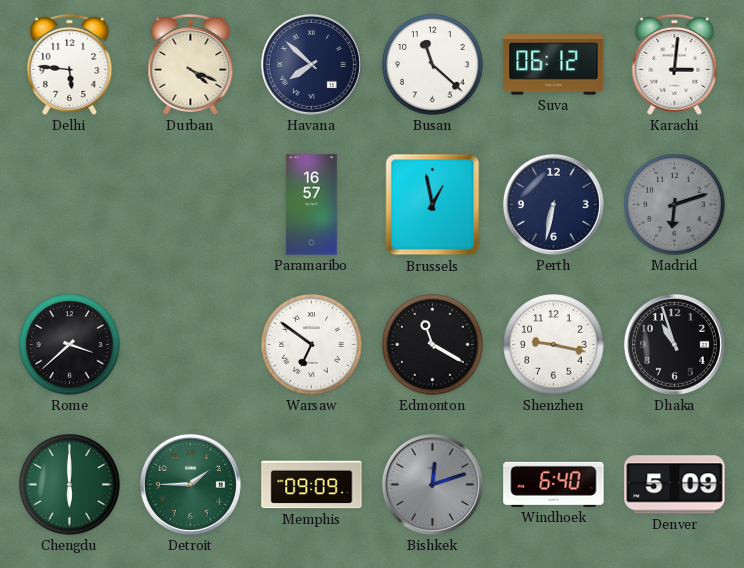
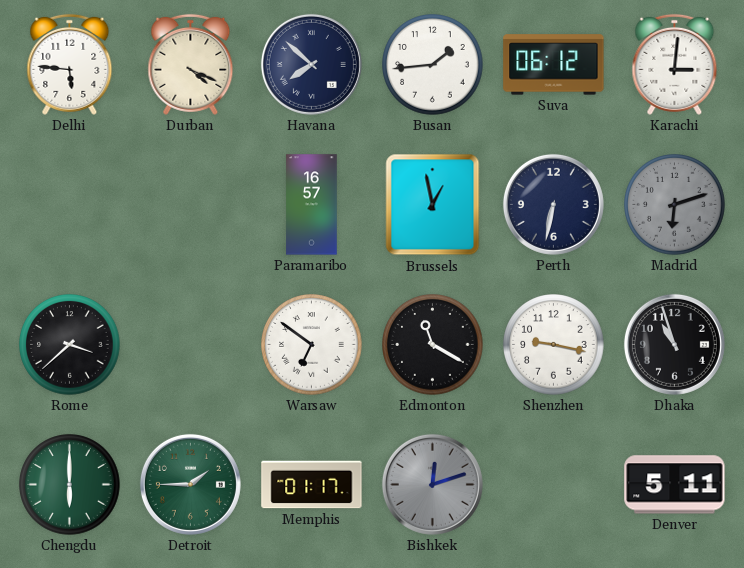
Busan: 11:22 -> 1:44 (433, 65)
Memphis: 09:09 -> 01:17 (312, 485)
Windhoek: 6:40 -> none (554, 484)
Denver: 5:09 -> 5:11 (675, 485)
